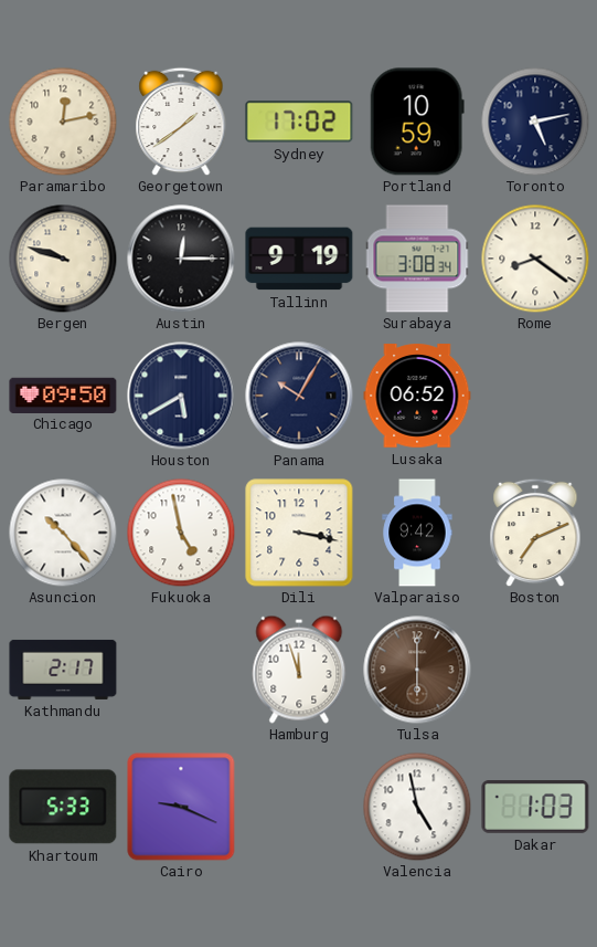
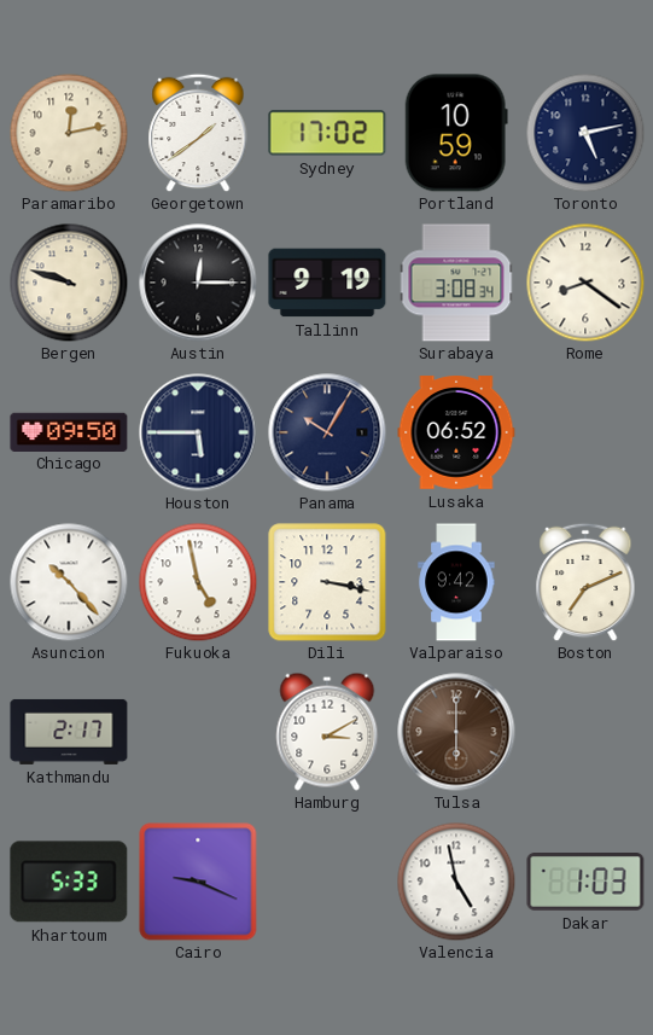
Houston: 5:40 -> 5:45 (198, 432)
Hamburg: 11:57 -> 3:10 (327, 732)
